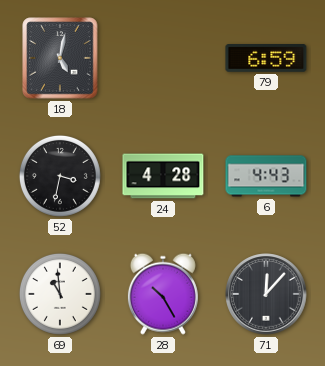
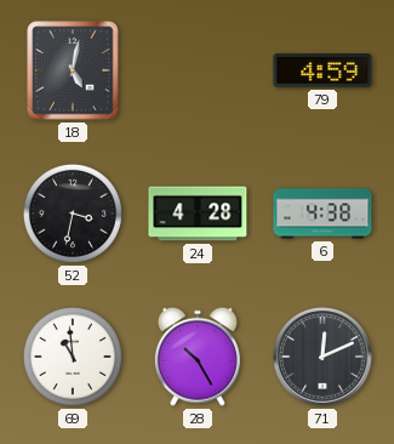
79: 6:59 -> 4:59 (322, 72)
6: 4:43 -> 4:38 (322, 214)
71: 12:07 -> 12:11 (322, 357)
